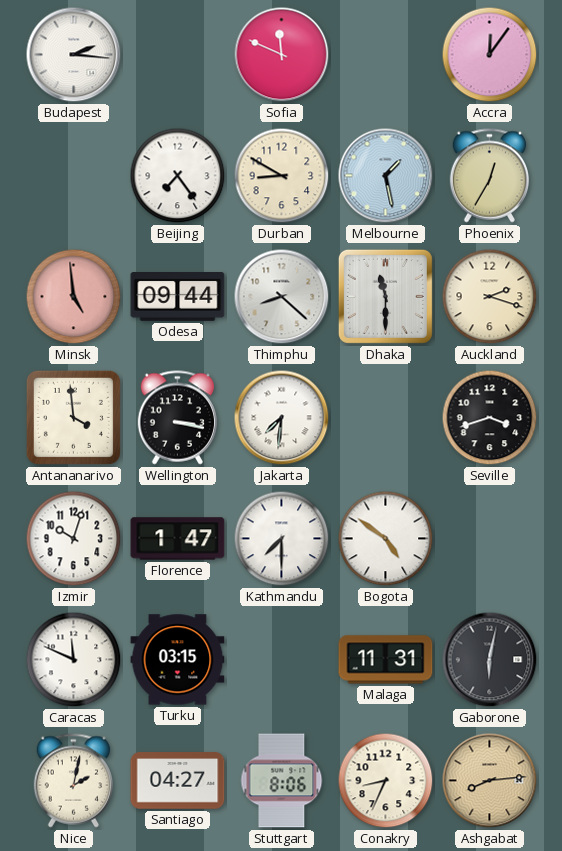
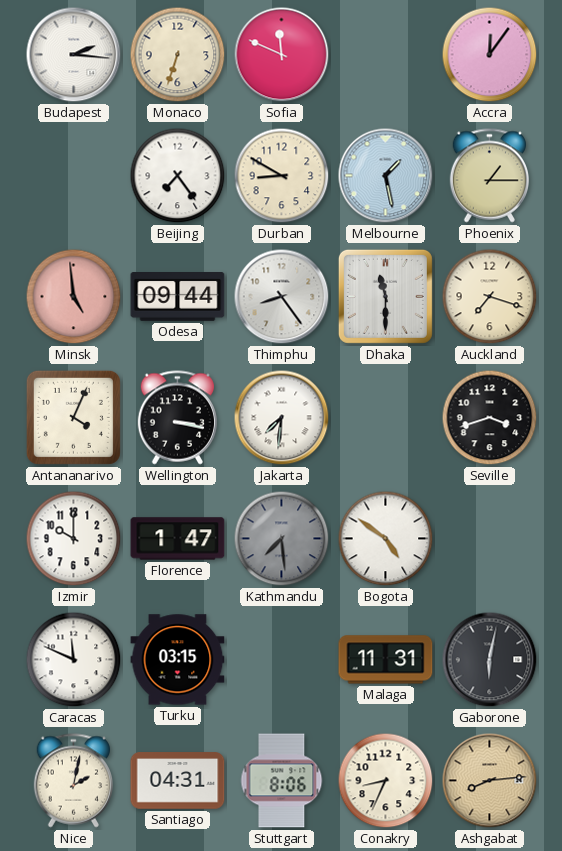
Monaco: none -> 6:33 (178, 55)
Phoenix: 12:35 -> 1:15 (489, 176)
Thimphu: 8:22 -> 8:24 (282, 297)
Auckland: 2:18 -> 7:18 (490, 297)
Antananarivo: 3:59 -> 4:04 (73, 417)
Izmir: 10:03 -> 10:00 (74, 539)
Kathmandu: 7:30 -> 7:29 (282, 539)
Kathmandu dial: white -> grey (282, 539)
Santiago: 04:27 -> 04:31 (178, 781)
